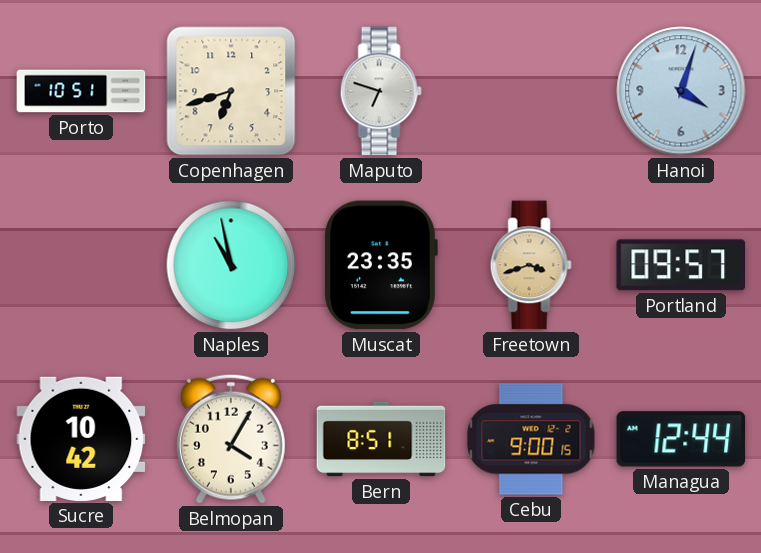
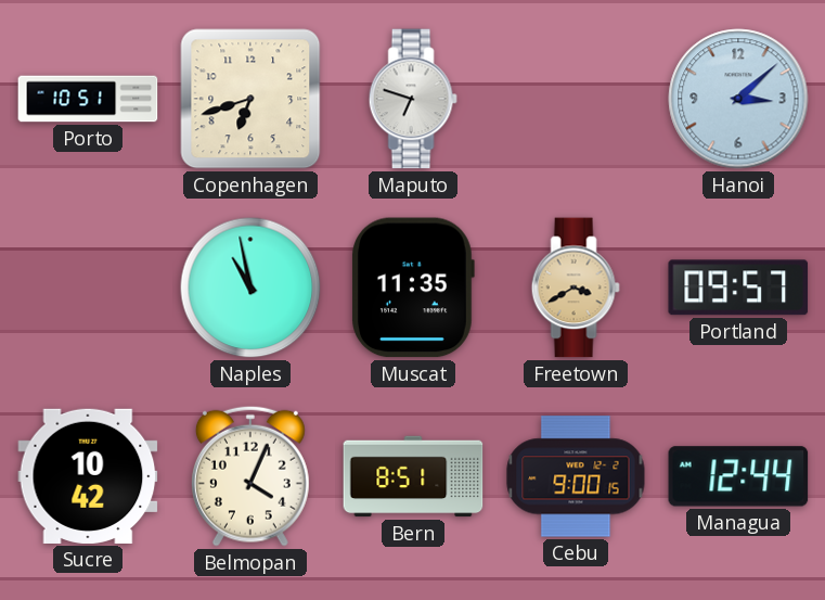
Hanoi: 4:03 -> 3:08 (738, 99)
Muscat: 23:35 -> 11:35 (413, 288)
Freetown: 3:42 -> 3:40 (576, 288)
Belmopan: 4:05 -> 4:04 (250, 476)
